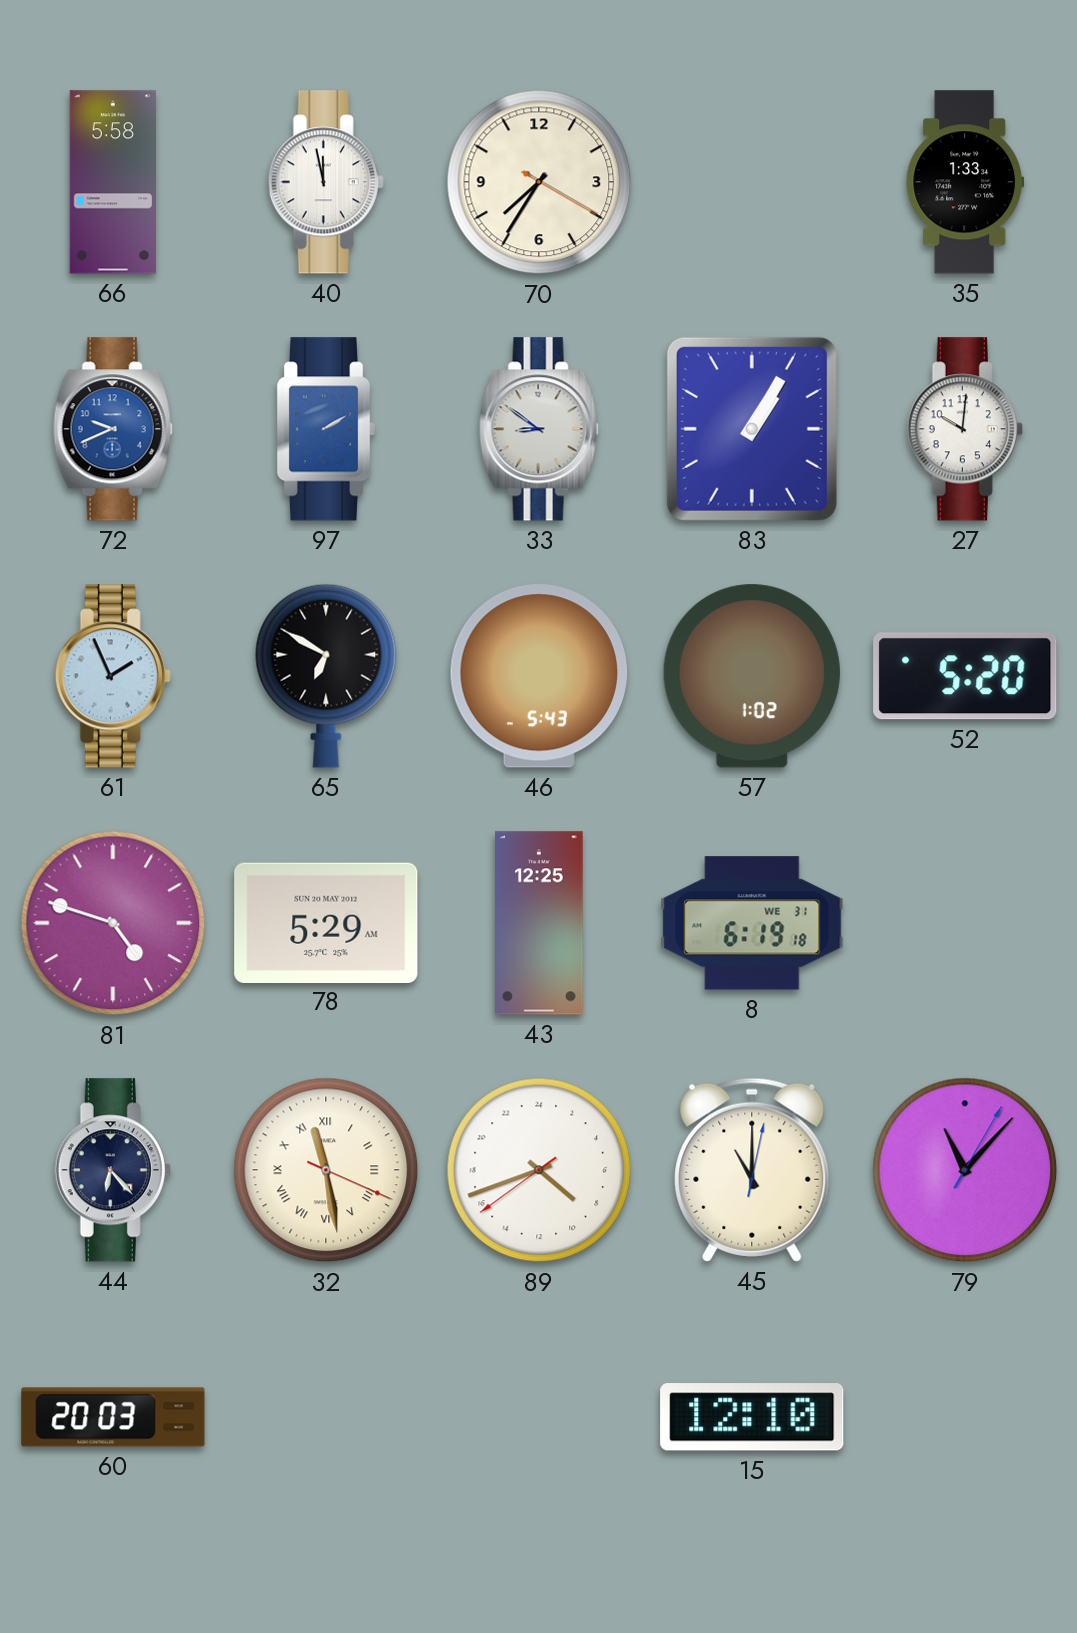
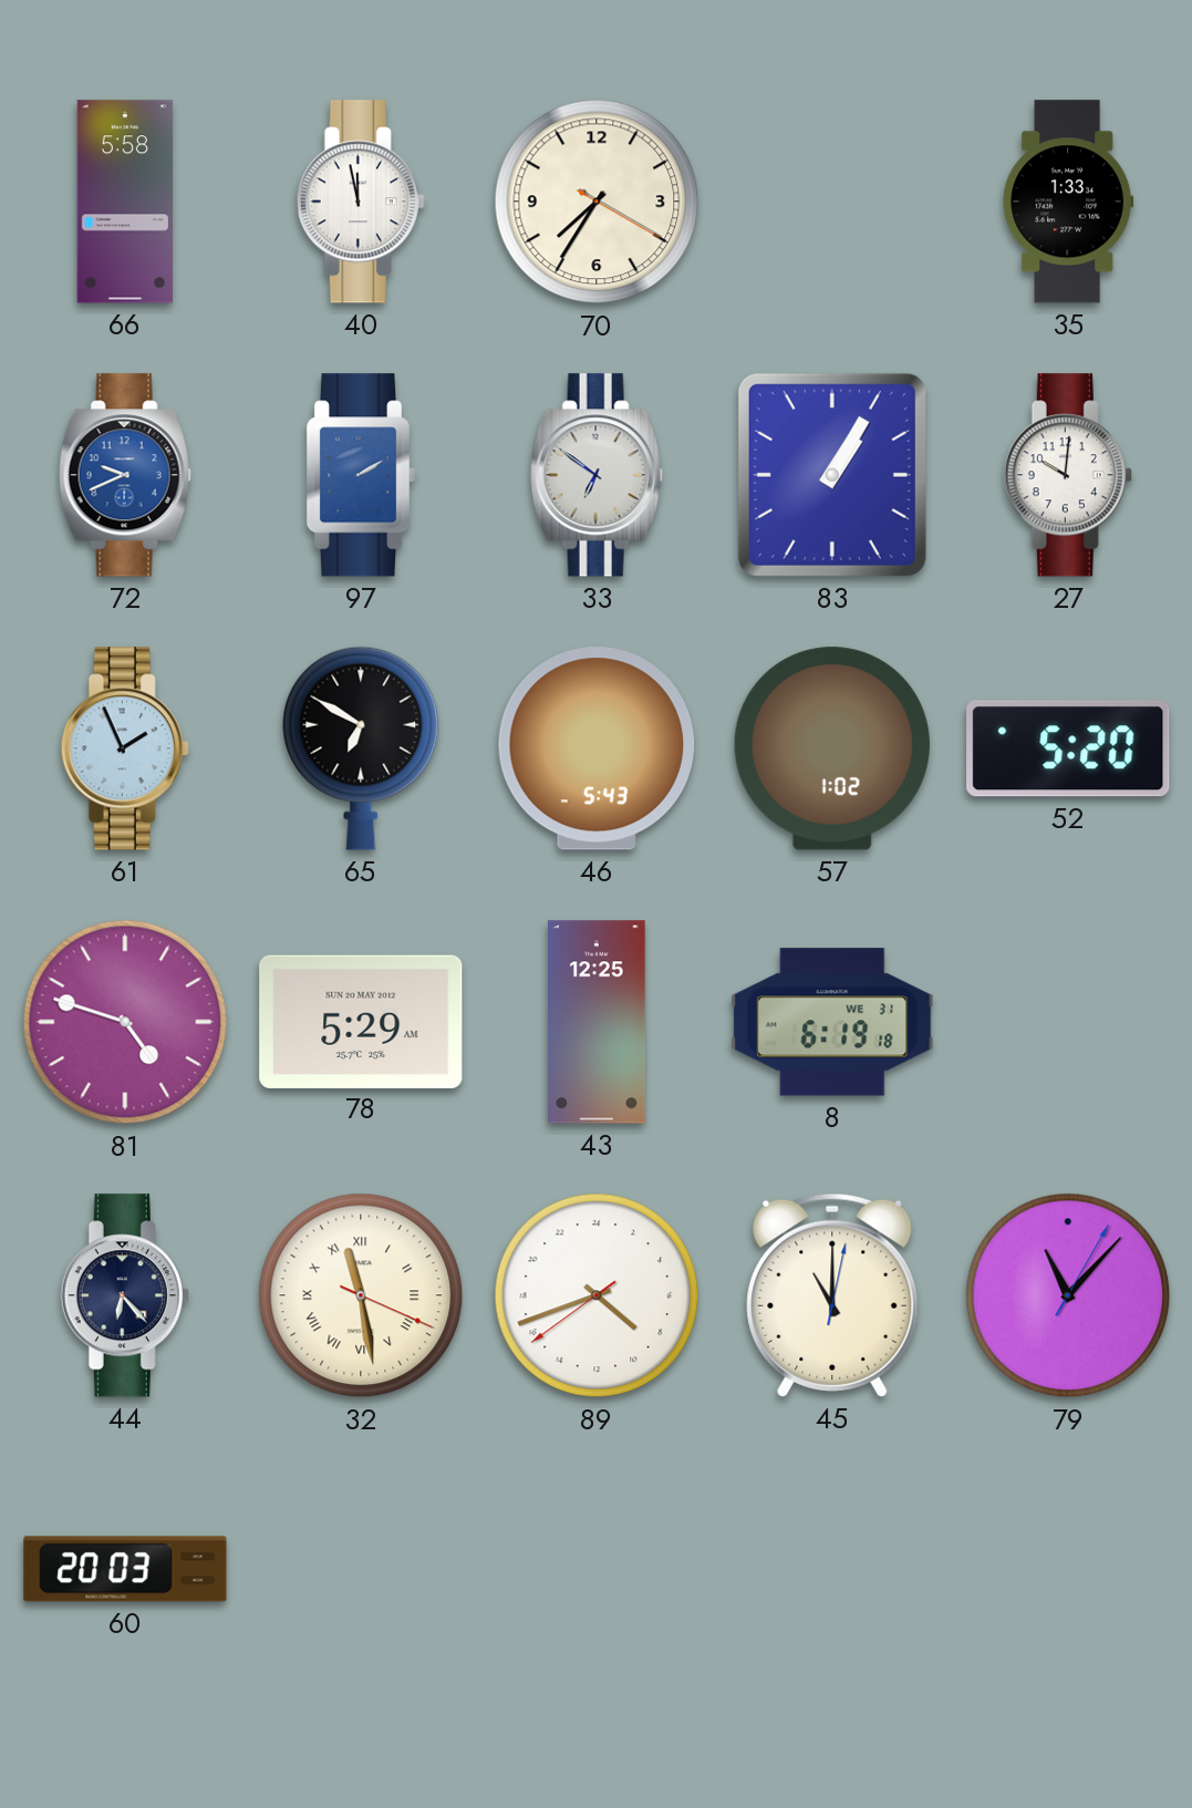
33: 8:51 -> 6:51 (597, 475)
15: 12:10 -> none (752, 1417)
